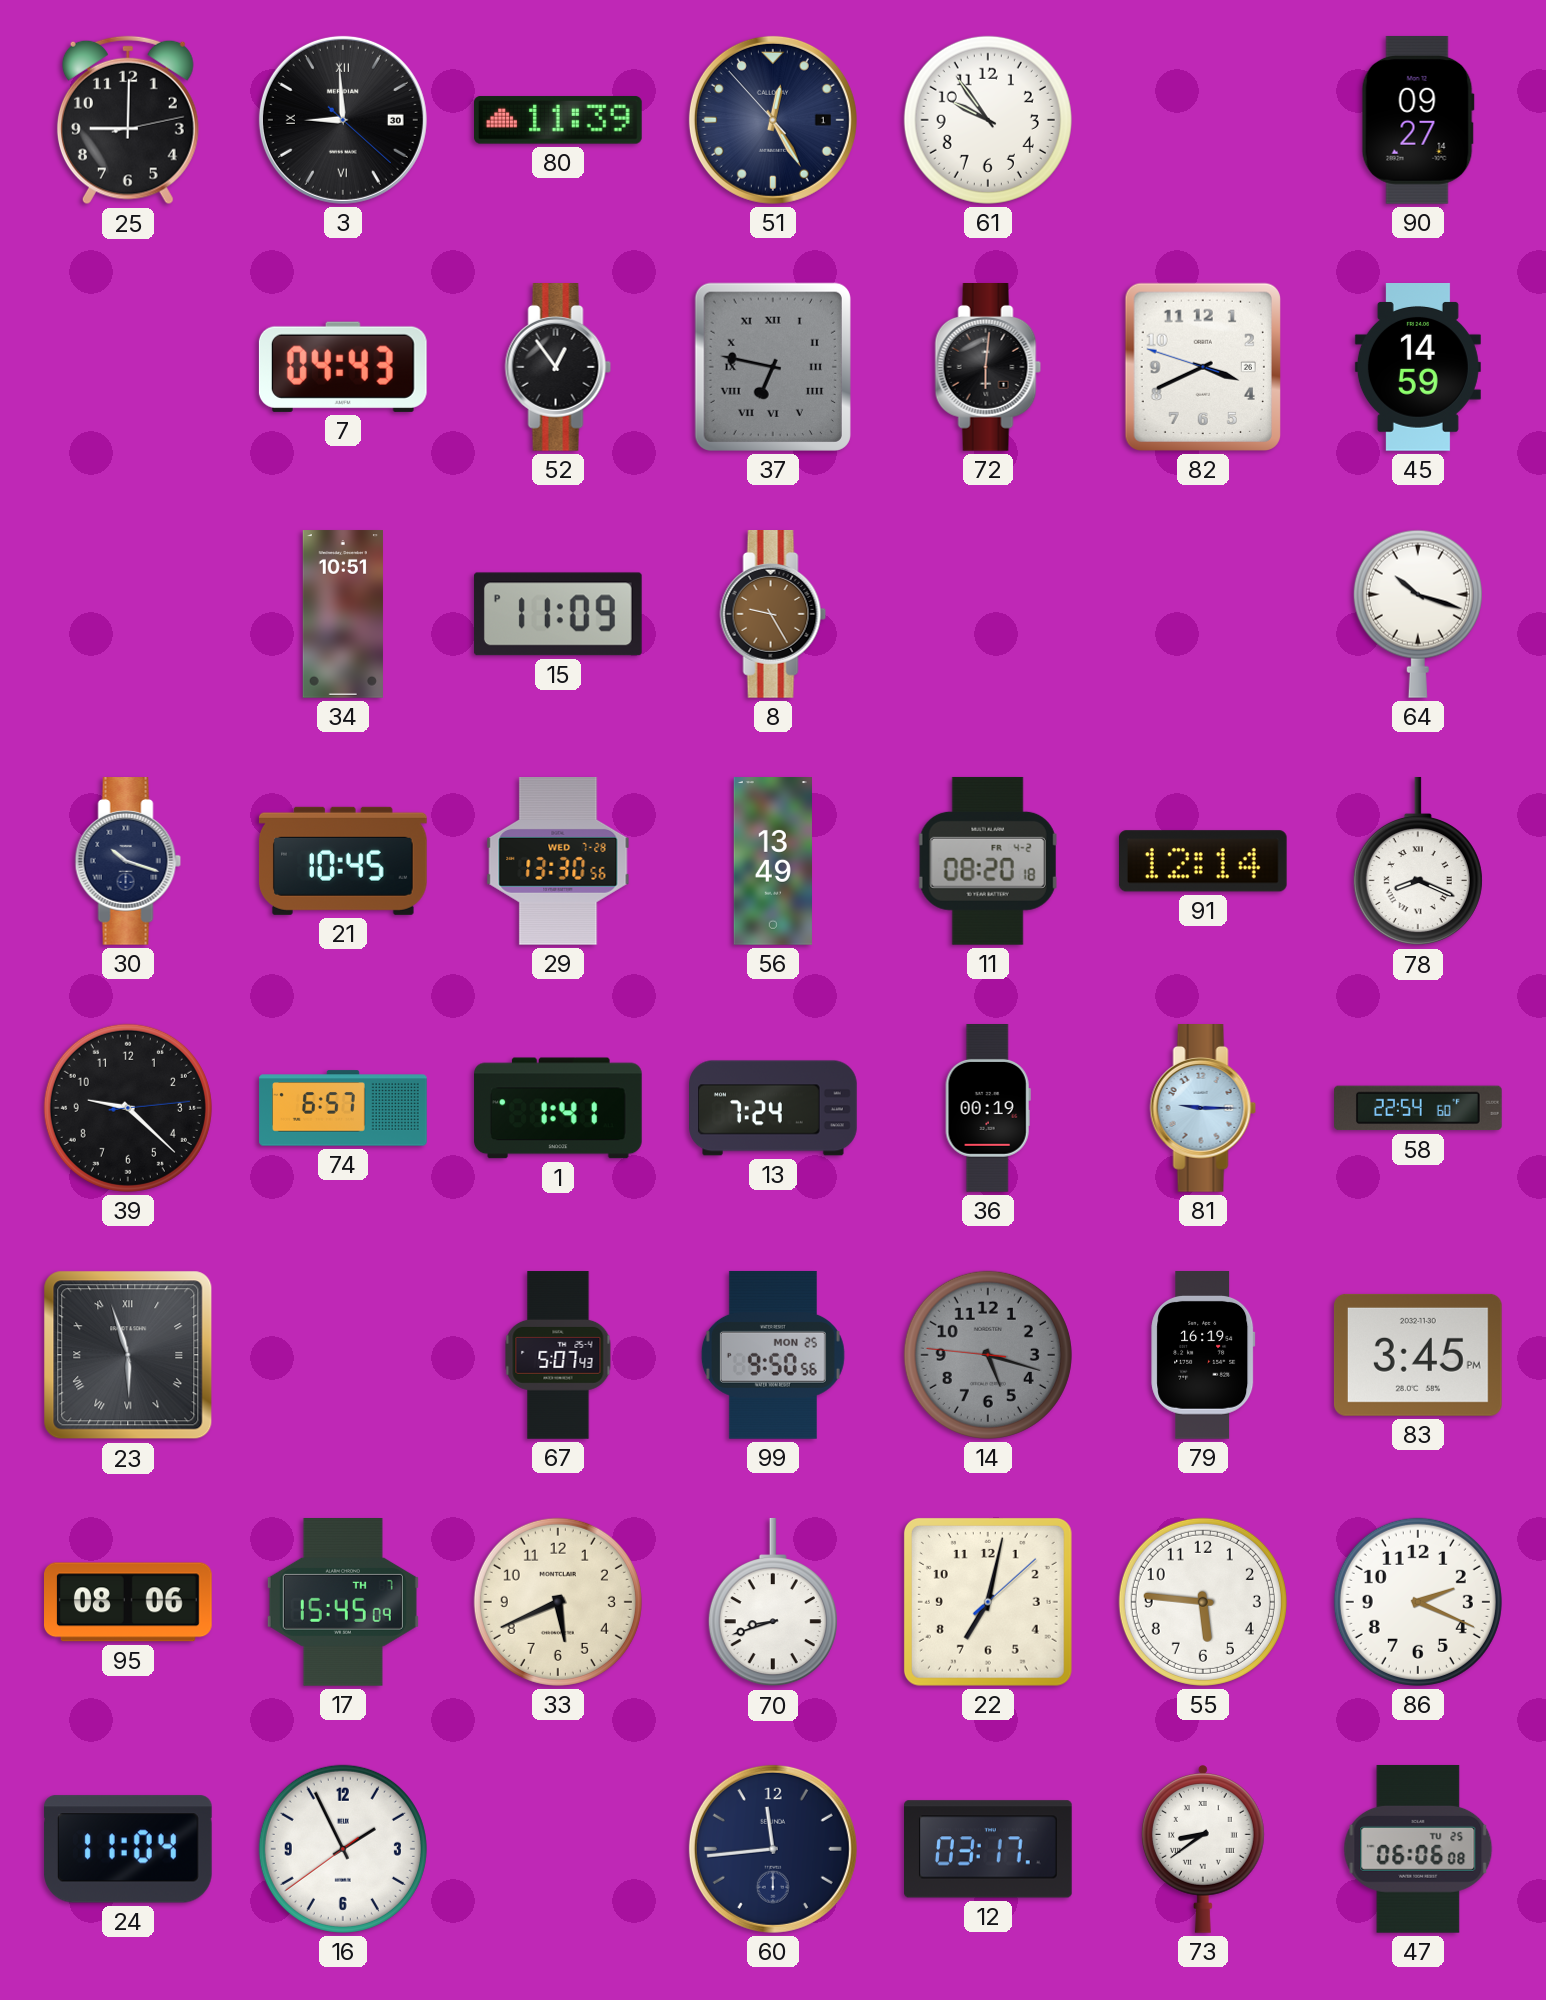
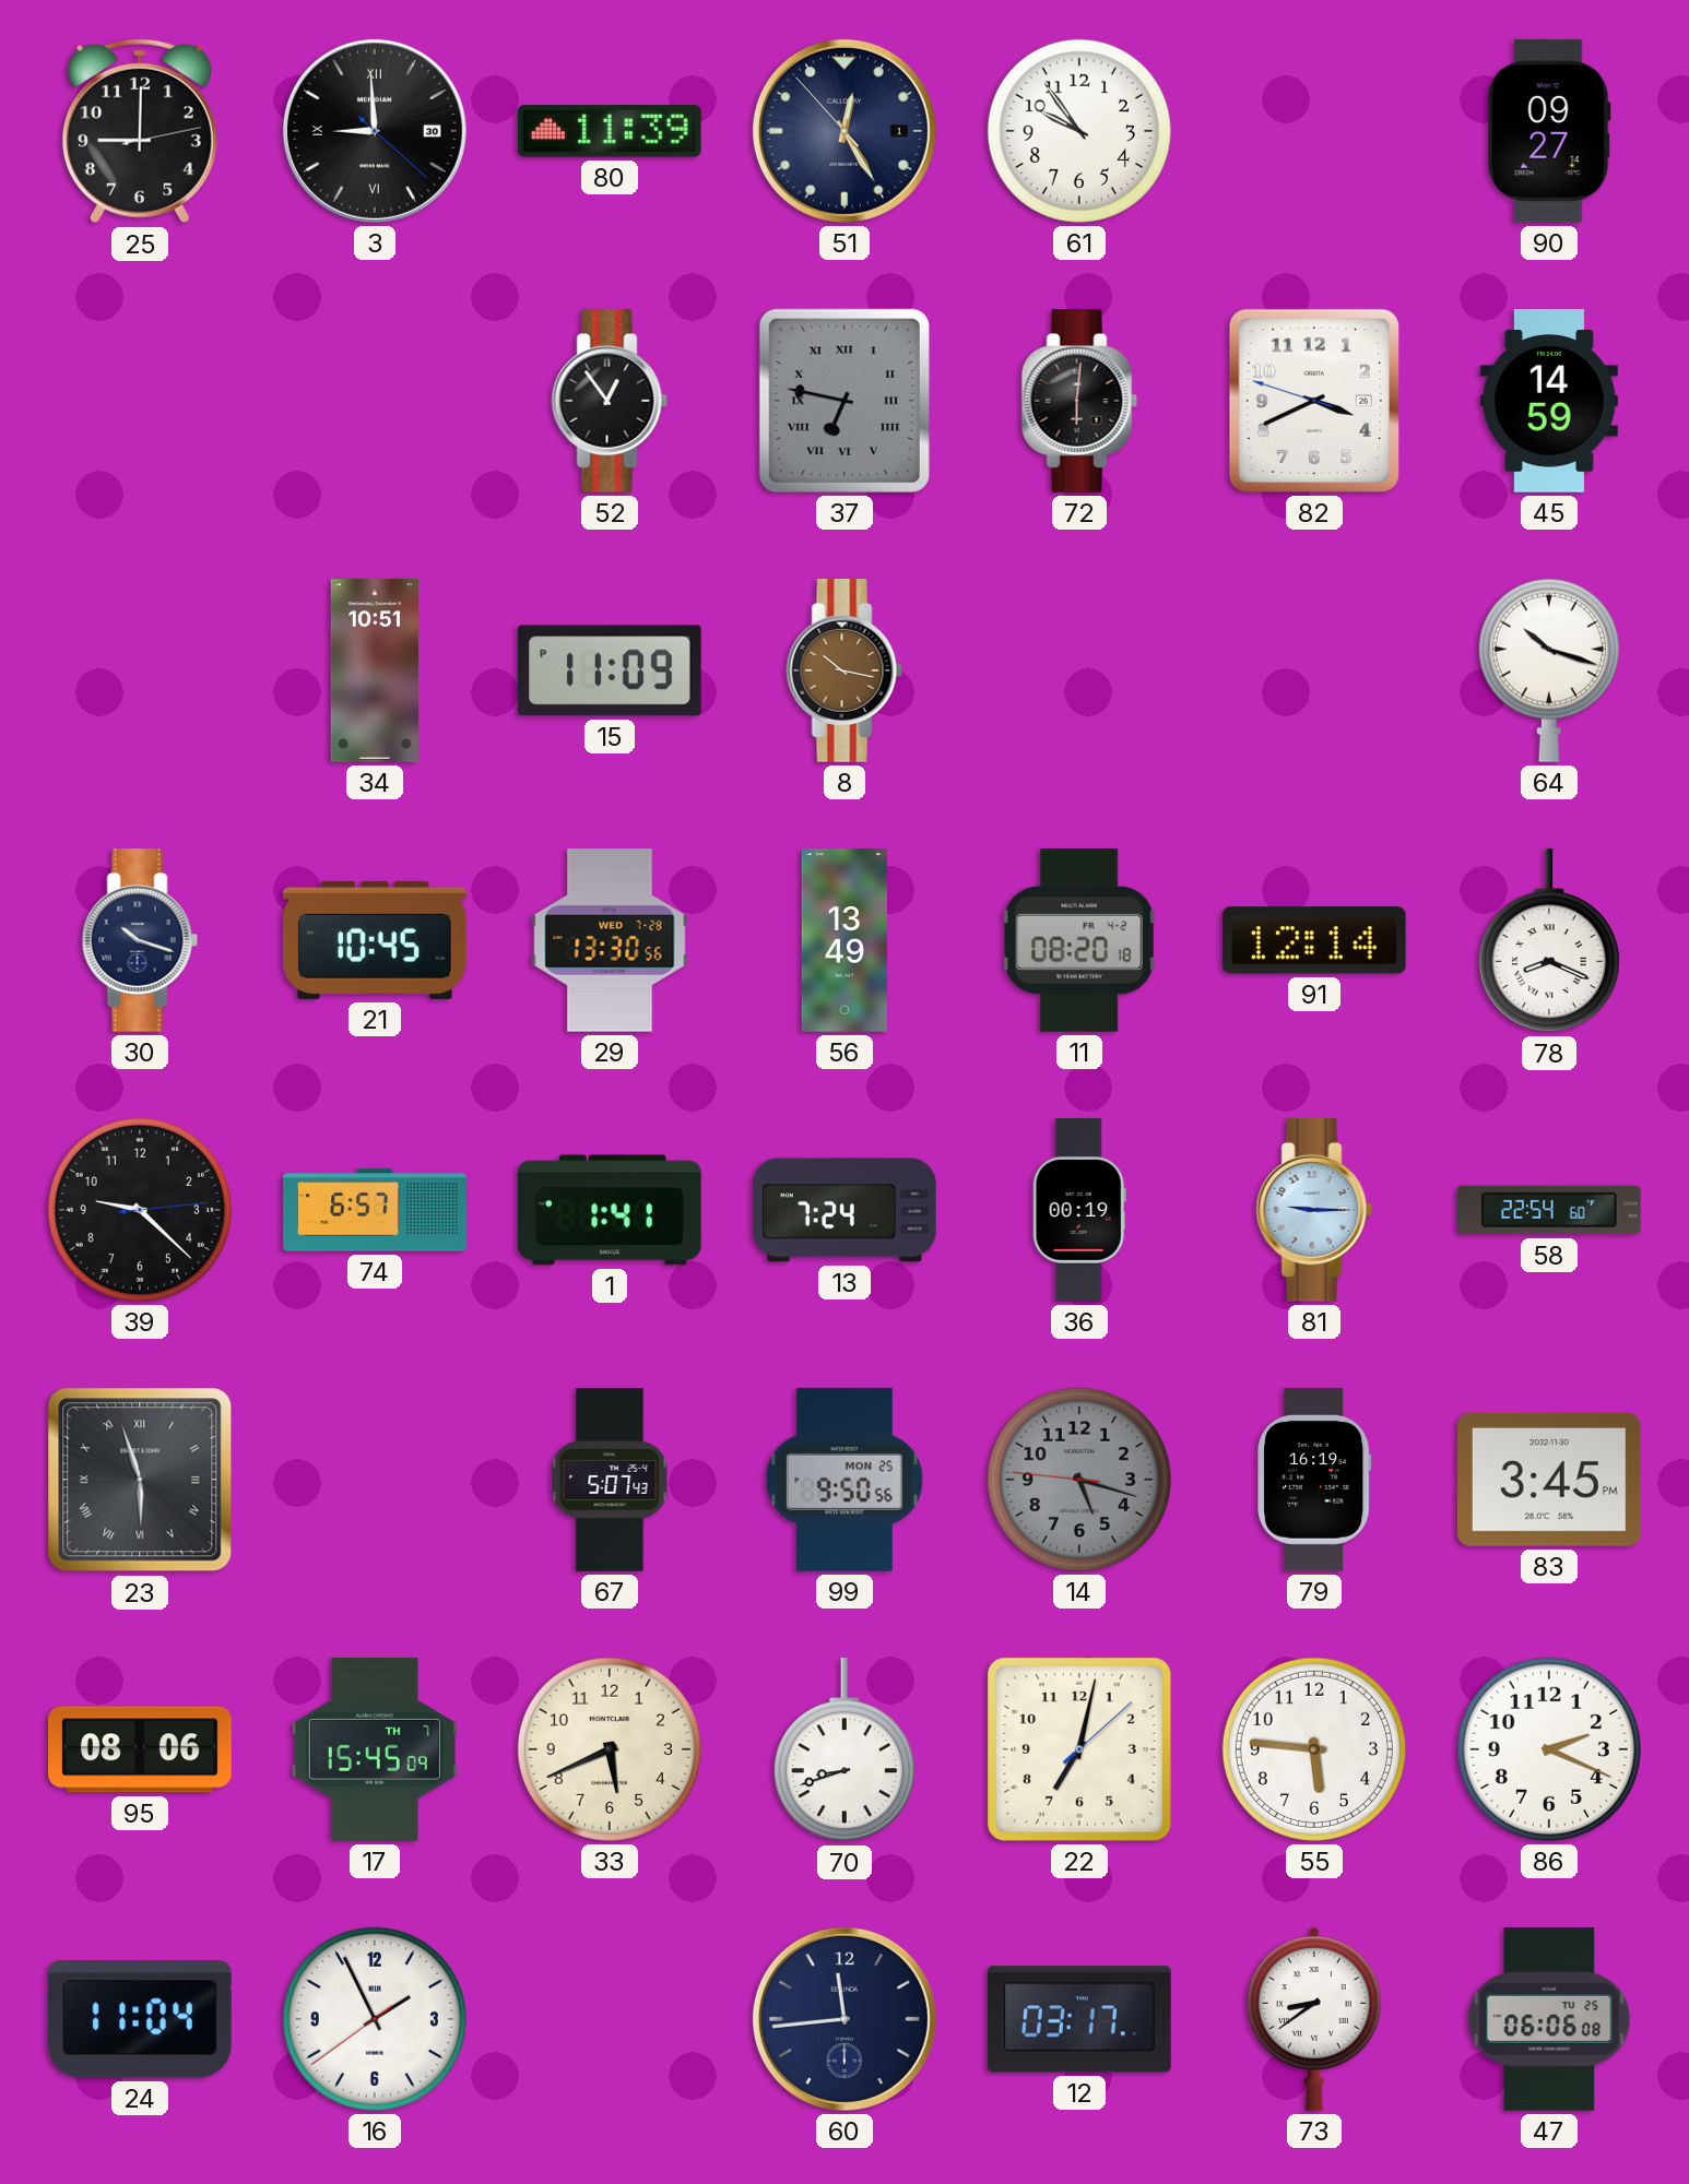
7: 04:43 -> none (343, 367)
8: 9:25 -> 10:17 (844, 672)
